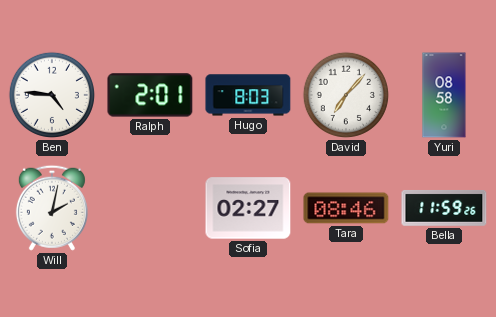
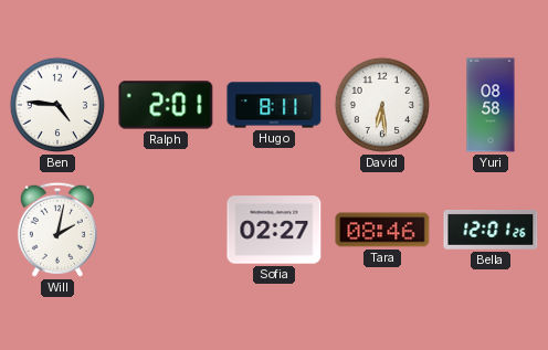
Hugo: 8:03 -> 8:11 (274, 105)
David: 7:07 -> 6:29 (382, 105)
Bella: 11:59 -> 12:01 (491, 230)
